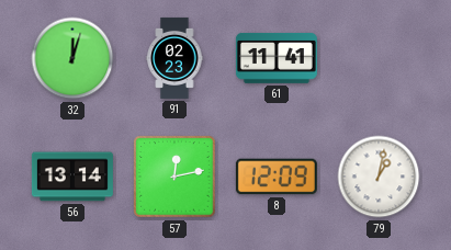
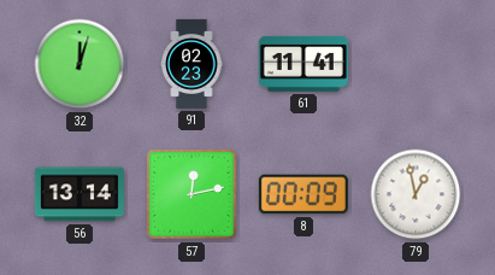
8: 12:09 -> 00:09 (304, 194)
79: 1:02 -> 12:58 (416, 194)
